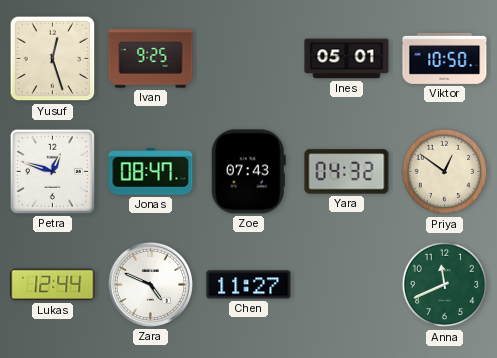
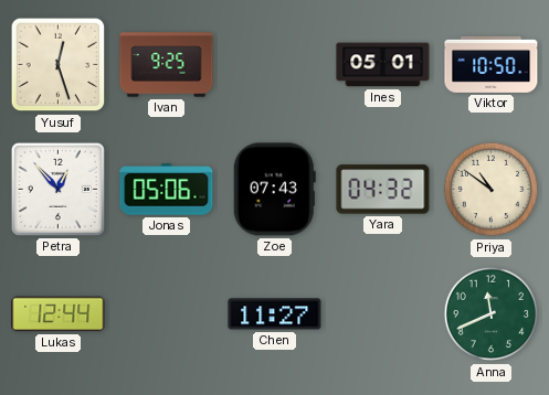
Petra: 12:48 -> 12:53 (57, 189)
Jonas: 08:47 -> 05:06 (167, 190)
Priya: 12:51 -> 10:51 (492, 190)
Zara: 4:49 -> none (150, 284)
